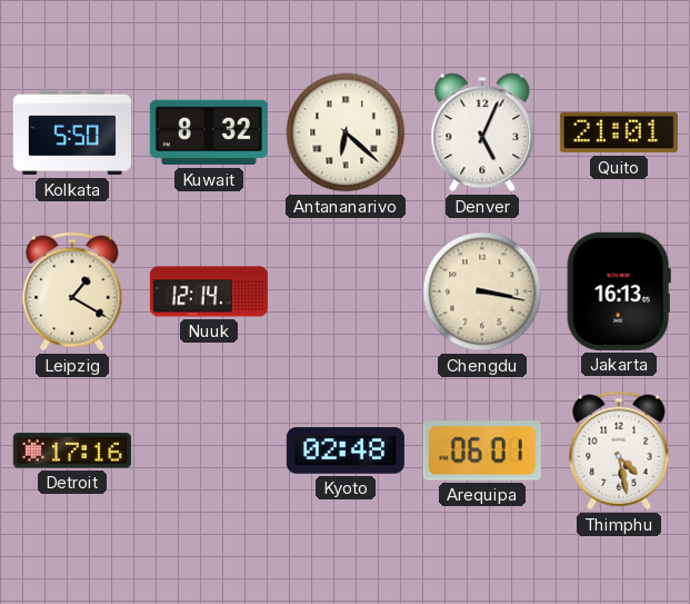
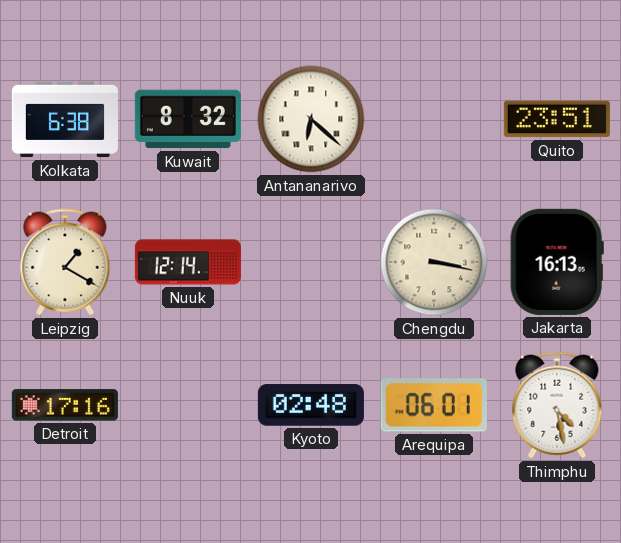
Kolkata: 5:50 -> 6:38 (65, 119)
Denver: 5:04 -> none (482, 132)
Quito: 21:01 -> 23:51 (557, 119)
